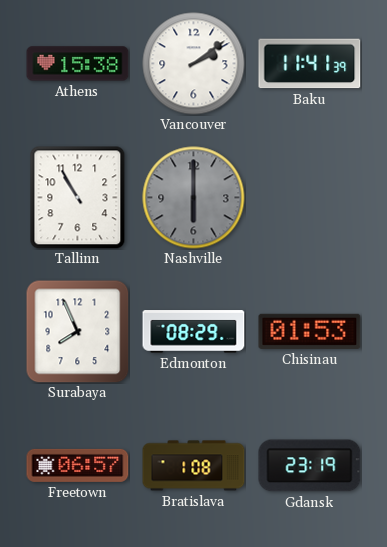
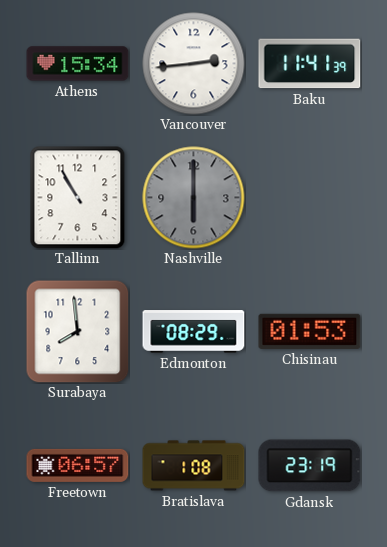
Athens: 15:38 -> 15:34 (78, 64)
Vancouver: 2:09 -> 2:44 (194, 64)
Surabaya: 7:56 -> 7:59 (77, 331)
